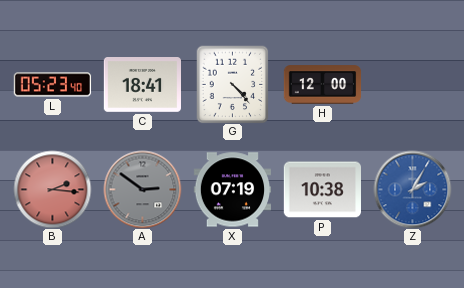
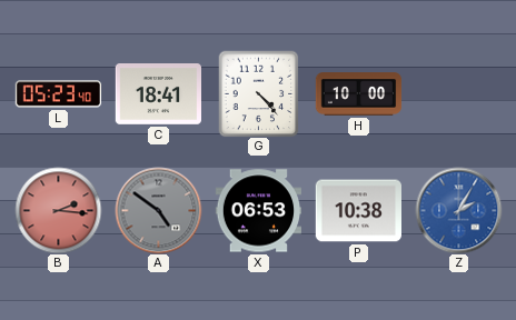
H: 12:00 -> 10:00 (358, 94)
A: 2:51 -> 4:51 (158, 210)
X: 07:19 -> 06:53 (258, 211)
